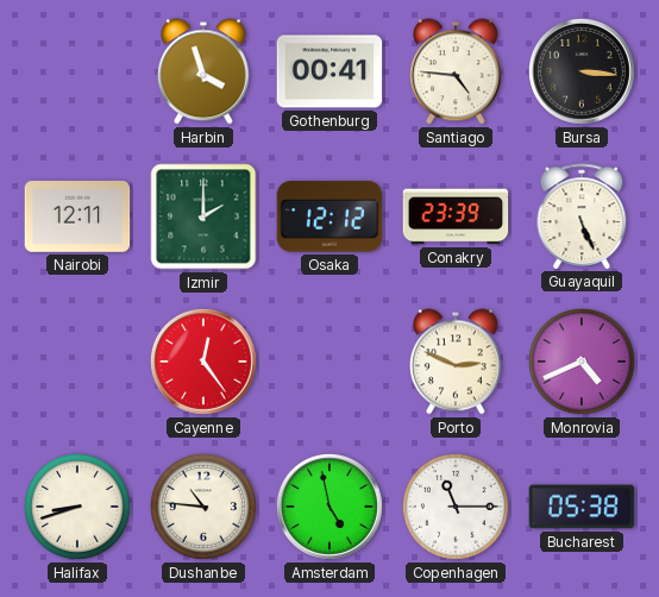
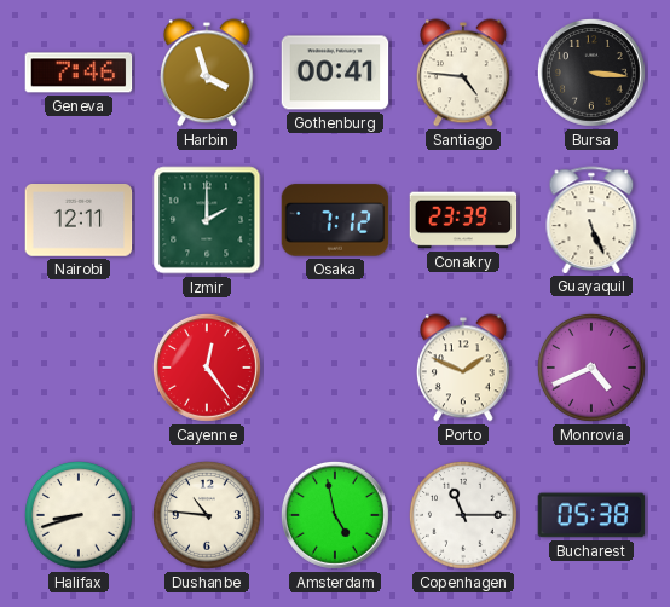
Geneva: none -> 7:46 (79, 73)
Osaka: 12:12 -> 7:12 (335, 220)
Porto: 2:49 -> 1:49 (464, 368)
